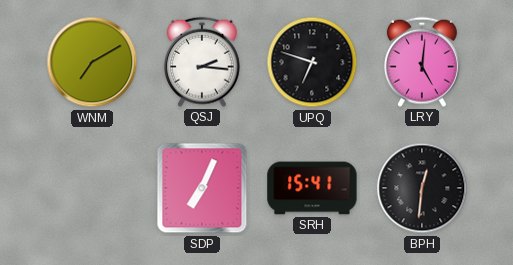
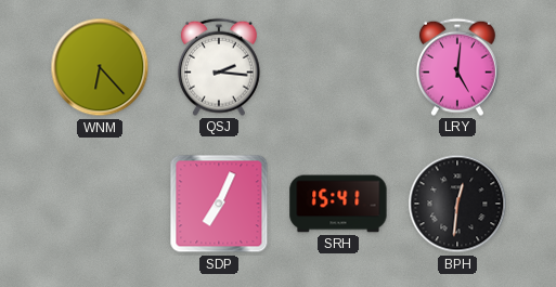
WNM: 7:10 -> 6:23 (100, 67)
UPQ: 6:48 -> none (312, 62)
